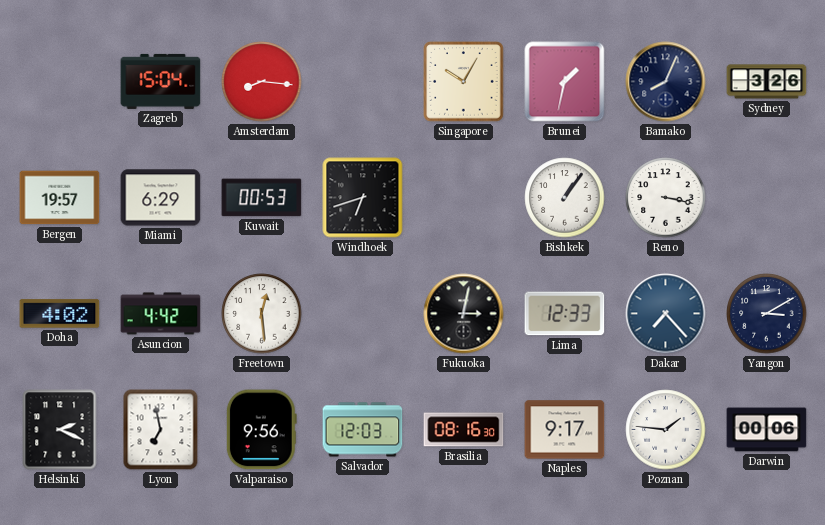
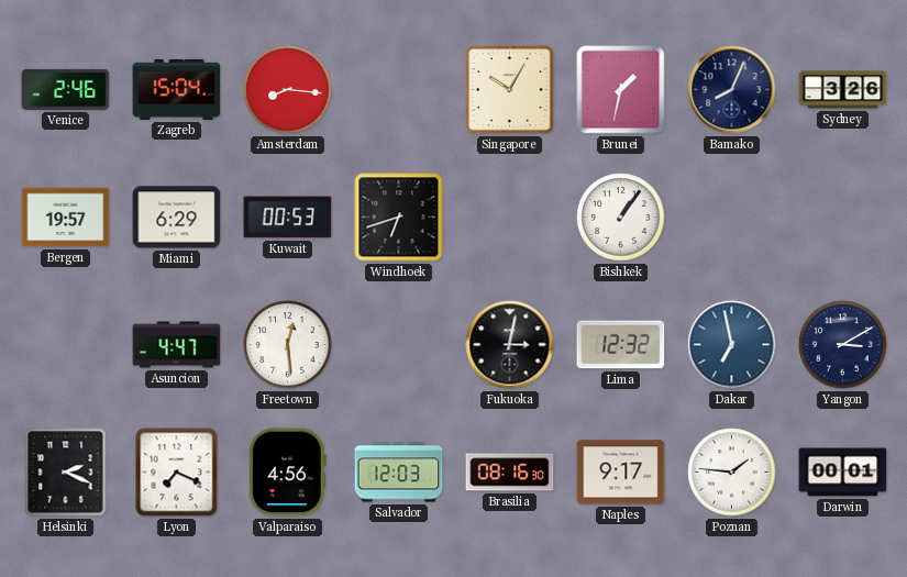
Venice: none -> 2:46 (66, 89)
Reno: 3:17 -> none (666, 198)
Doha: 4:02 -> none (60, 314)
Asuncion: 4:42 -> 4:47 (177, 345)
Lima: 12:33 -> 12:32 (621, 345)
Dakar: 7:23 -> 6:58 (732, 345)
Lyon: 6:58 -> 7:19 (177, 473)
Valparaiso: 9:56 -> 4:56 (287, 473)
Darwin: 00:06 -> 00:01 (843, 473)
